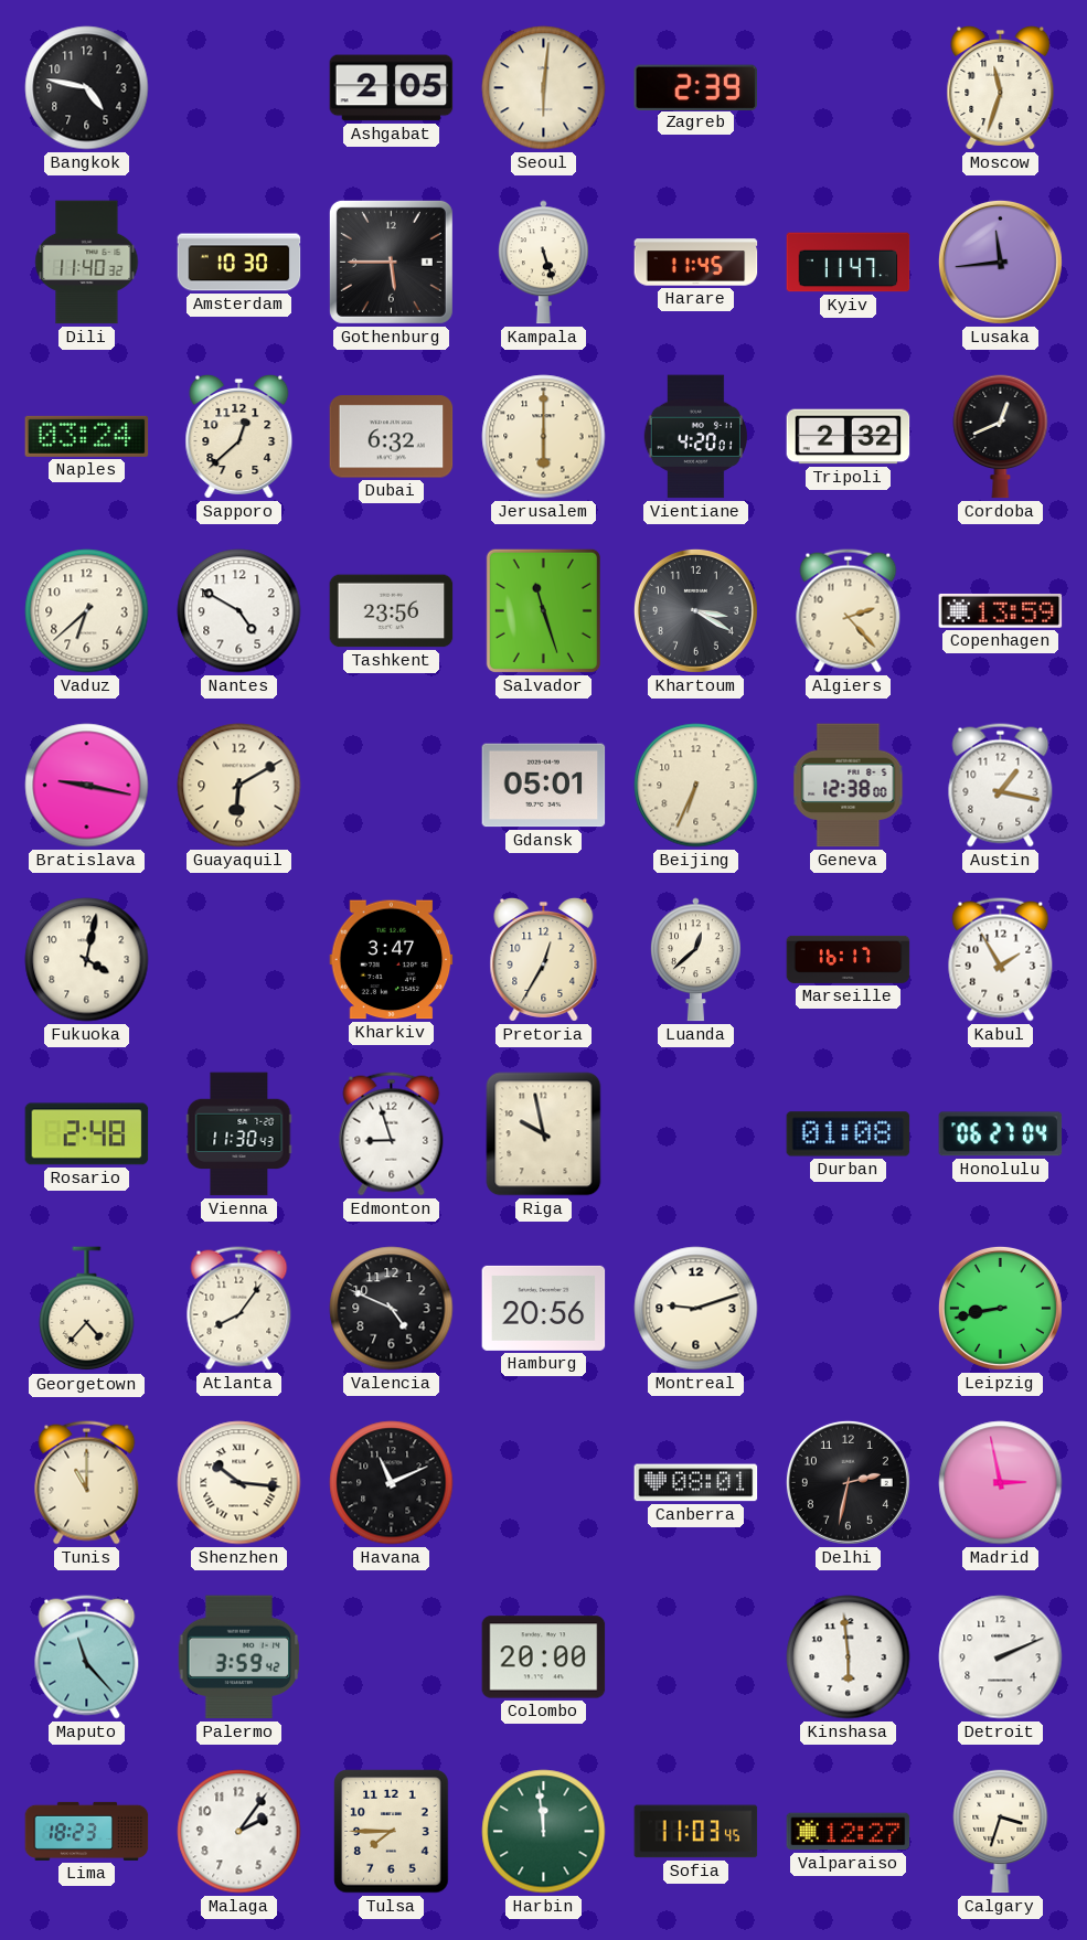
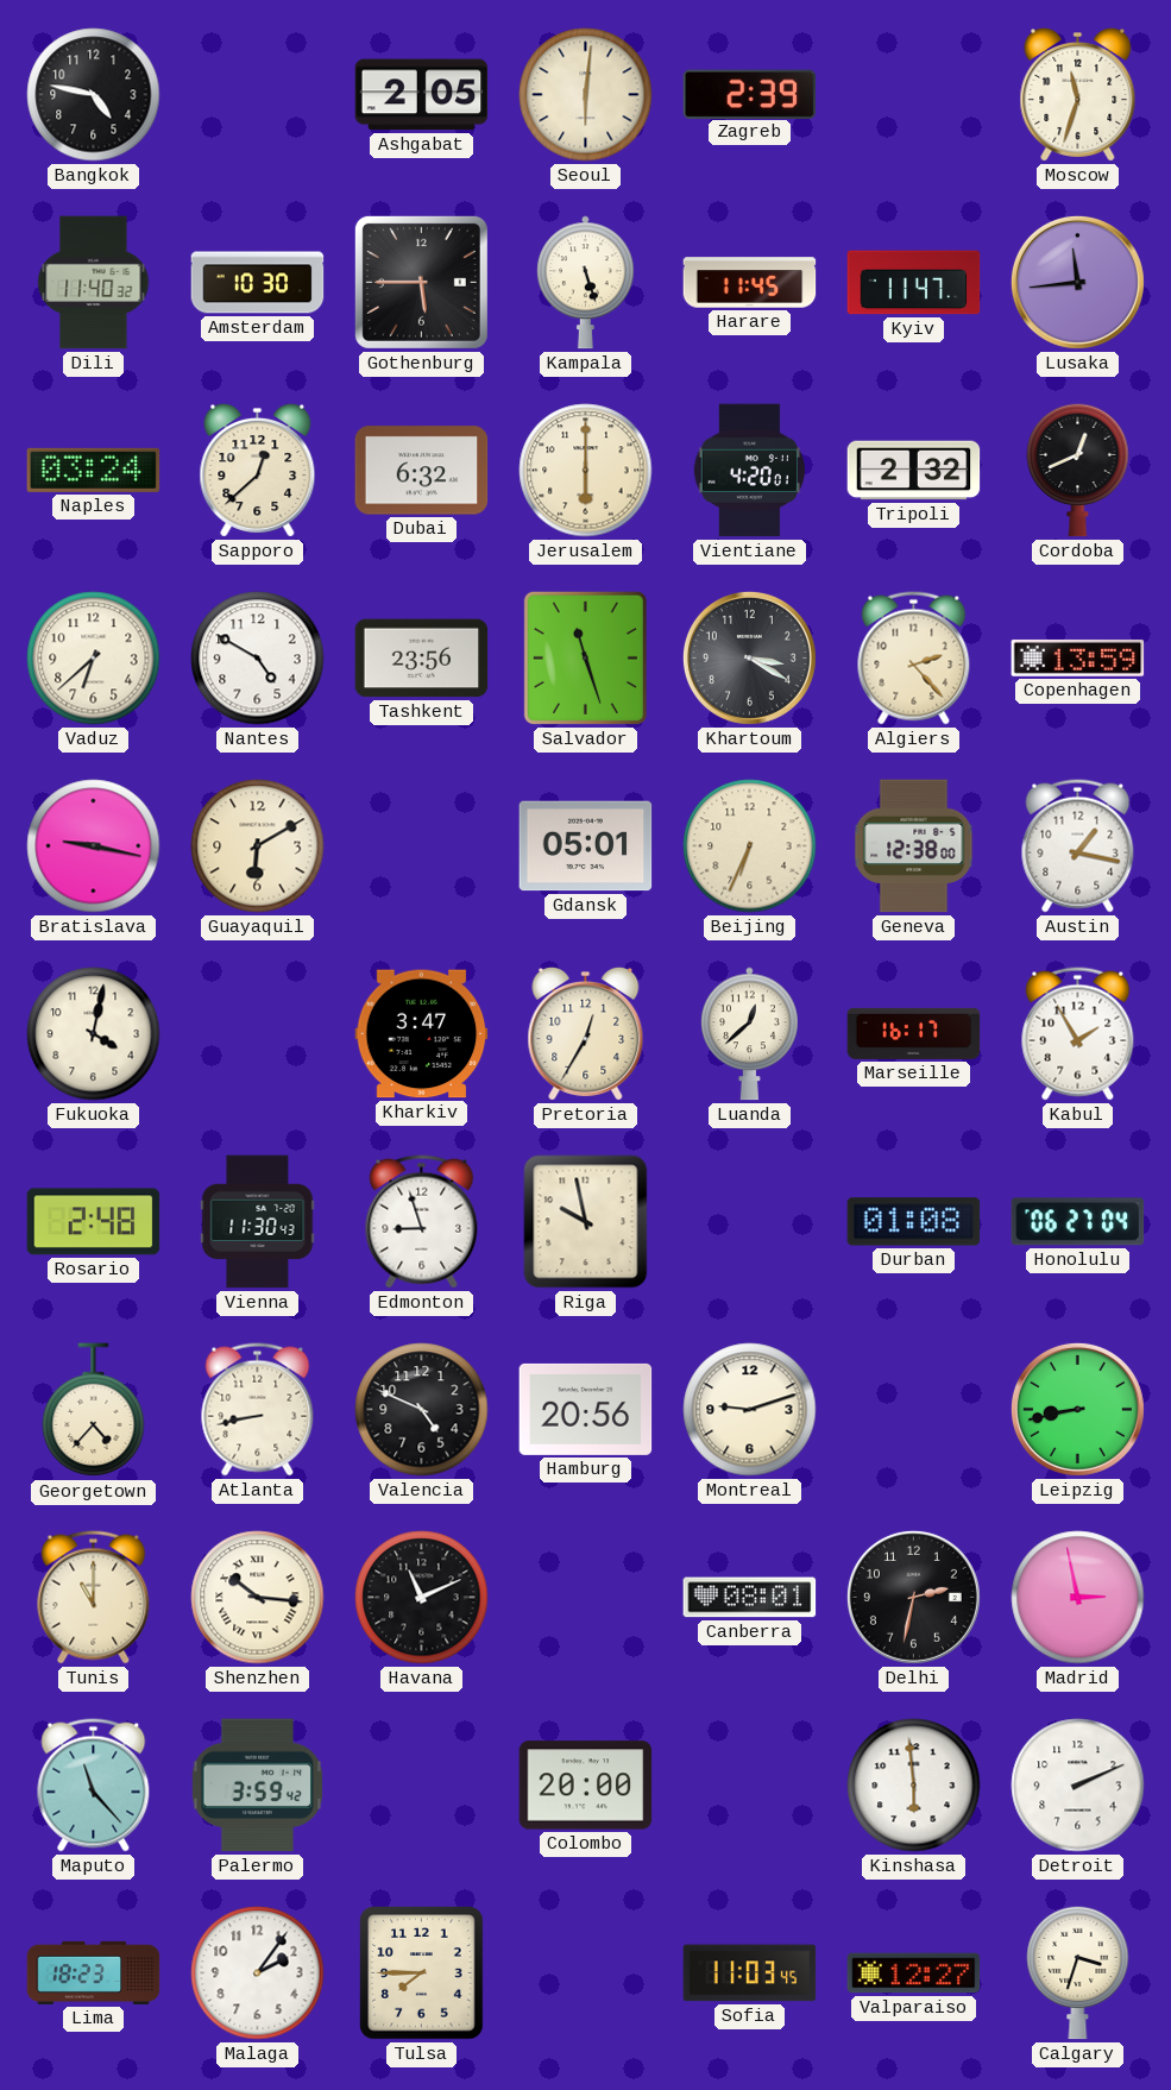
Atlanta: 8:06 -> 8:43 (258, 1410)
Harbin: 11:59 -> none (544, 1832)
